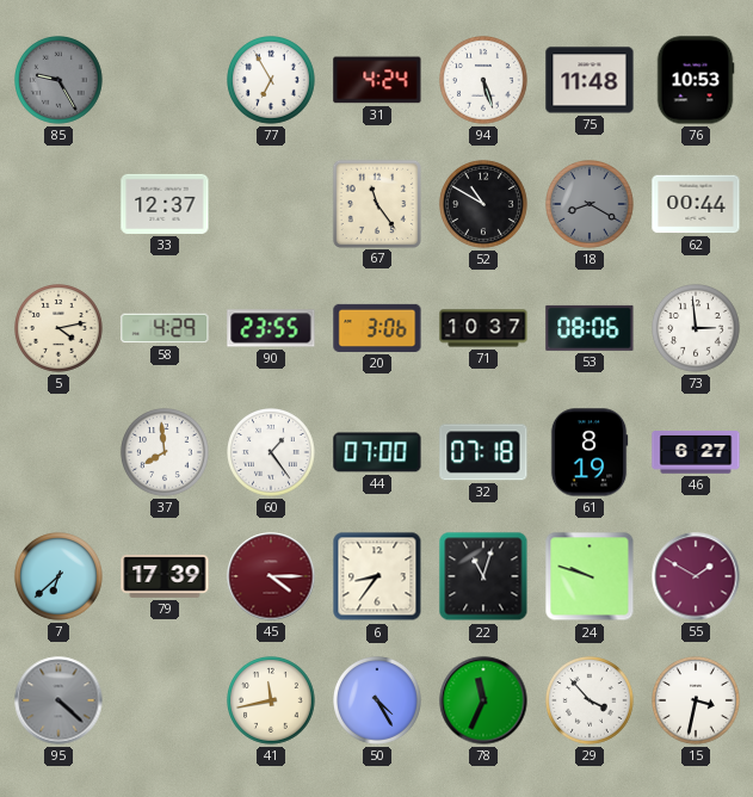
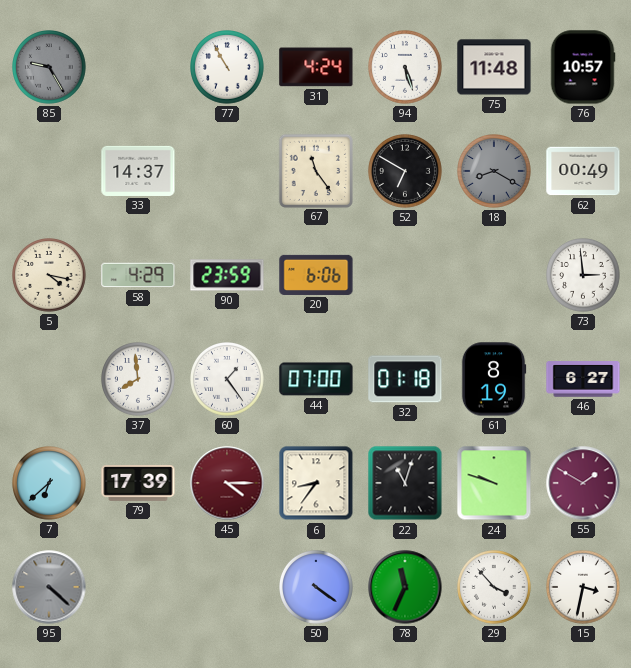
77: 6:55 -> 10:55 (228, 68)
76: 10:53 -> 10:57 (583, 67)
33: 12:37 -> 14:37 (138, 171)
52: 10:50 -> 6:50 (406, 172)
62: 00:44 -> 00:49 (583, 171)
5: 4:13 -> 4:17 (50, 276)
90: 23:55 -> 23:59 (227, 275)
20: 3:06 -> 6:06 (316, 275)
71: 10:37 -> none (483, 328)
53: 08:06 -> none (590, 328)
32: 07:18 -> 01:18 (405, 379)
41: 11:43 -> none (272, 702)
50: 4:25 -> 4:21 (317, 588)
